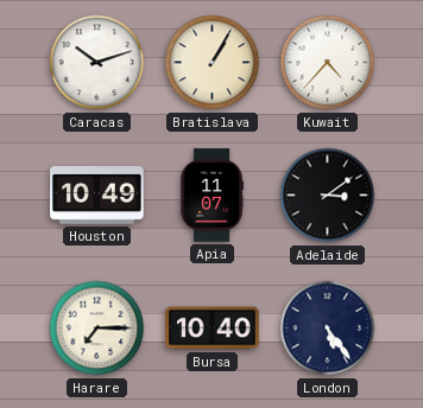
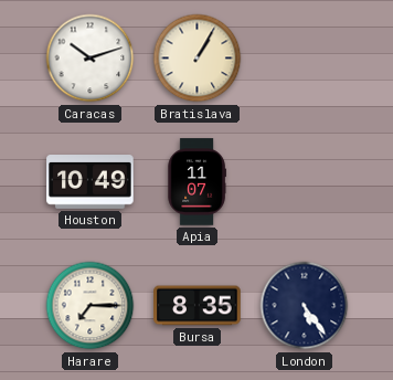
Kuwait: 4:37 -> none (328, 63)
Adelaide: 3:09 -> none (328, 196)
Bursa: 10:40 -> 8:35 (198, 306)
